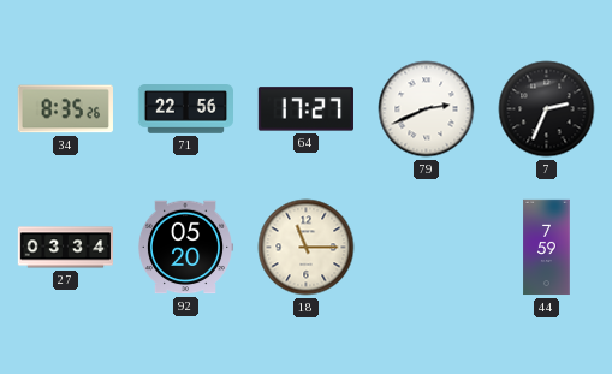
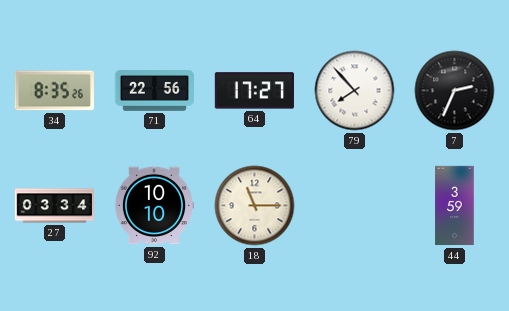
79: 2:41 -> 7:53 (355, 91)
92: 05:20 -> 10:10 (153, 206)
44: 7:59 -> 3:59 (455, 206)
